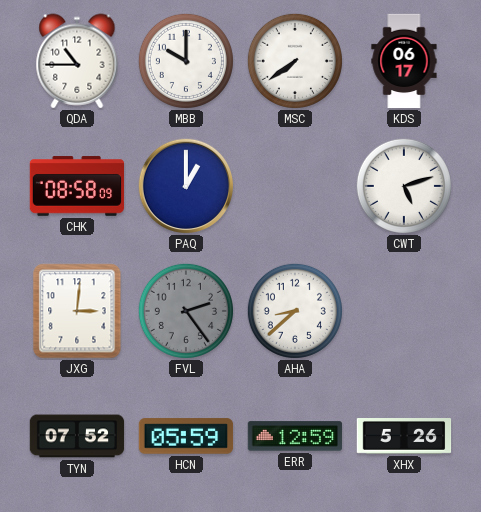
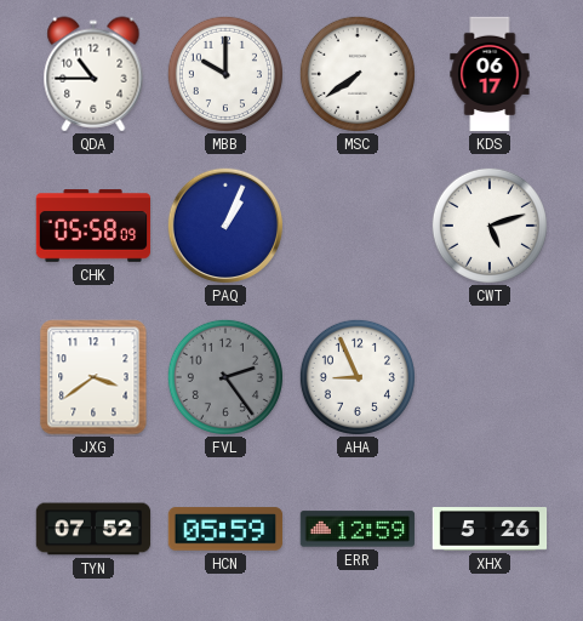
CHK: 08:58 -> 05:58 (93, 226)
PAQ: 1:00 -> 1:04 (224, 224)
JXG: 3:01 -> 3:39 (93, 377)
AHA: 8:38 -> 8:56 (358, 377)
